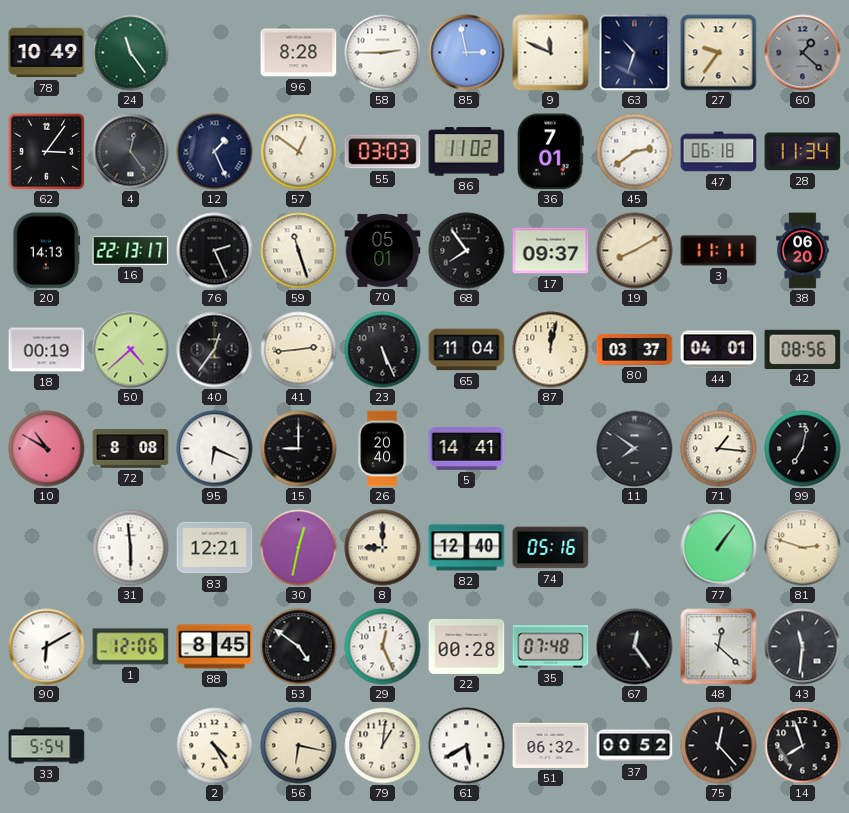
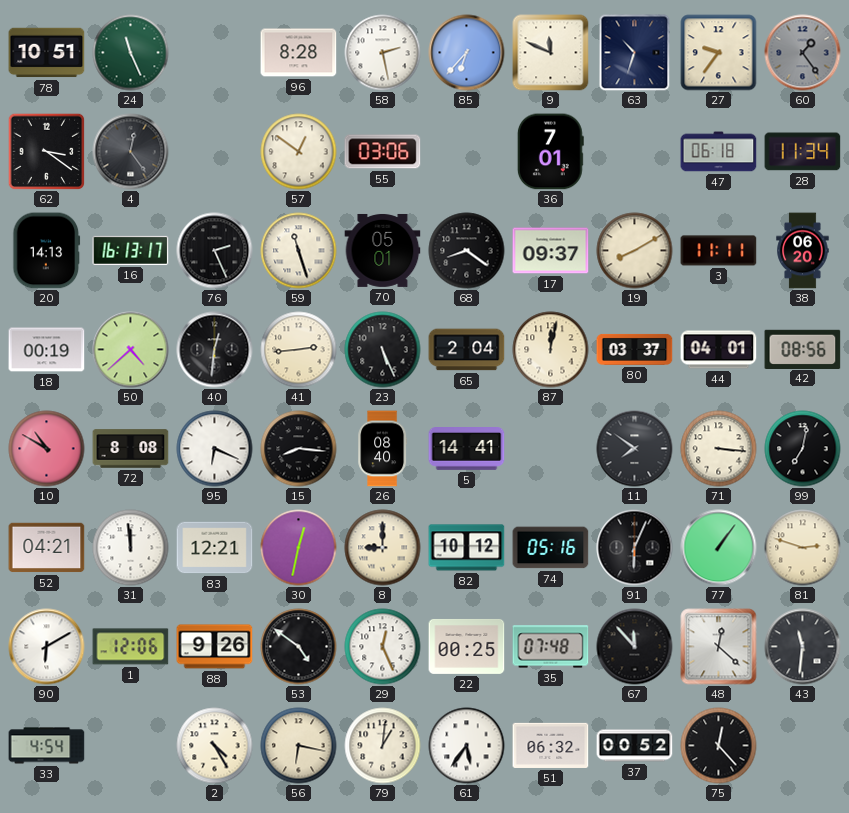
78: 10:49 -> 10:51 (47, 53)
24: 11:24 -> 11:26 (131, 53)
58: 2:45 -> 2:28 (383, 53)
85: 2:58 -> 6:37 (467, 53)
60: 1:22 -> 1:24 (803, 53)
62: 3:06 -> 3:21 (46, 151)
12: 1:26 -> none (215, 152)
55: 03:03 -> 03:06 (383, 152)
86: 11:02 -> none (467, 152)
45: 2:39 -> none (635, 152)
16: 22:13 -> 16:13 (131, 250)
68: 7:54 -> 8:21 (467, 251)
40: 12:36 -> 12:31 (215, 350)
65: 11:04 -> 2:04 (467, 350)
15: 9:00 -> 8:16 (299, 449)
26: 20:40 -> 08:40 (383, 449)
71: 1:16 -> 3:16 (719, 449)
52: none -> 04:21 (47, 548)
31: 5:59 -> 11:59 (131, 548)
82: 12:40 -> 10:12 (467, 548)
91: none -> 6:04 (635, 548)
88: 8:45 -> 9:26 (215, 647)
22: 00:28 -> 00:25 (467, 646)
67: 12:24 -> 11:53 (635, 647)
33: 5:54 -> 4:54 (47, 746)
61: 5:40 -> 5:36 (467, 746)
14: 7:57 -> none (803, 746)
